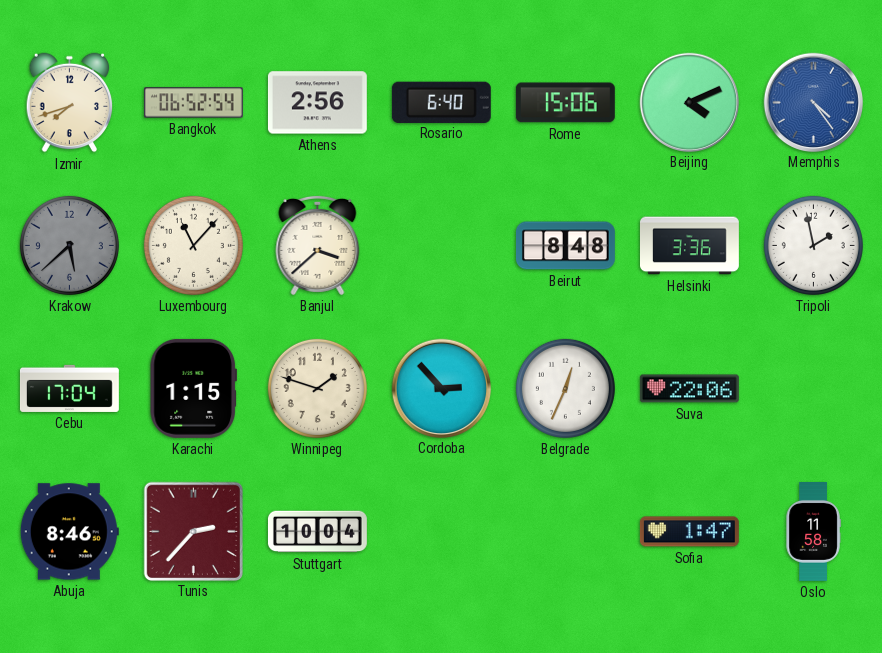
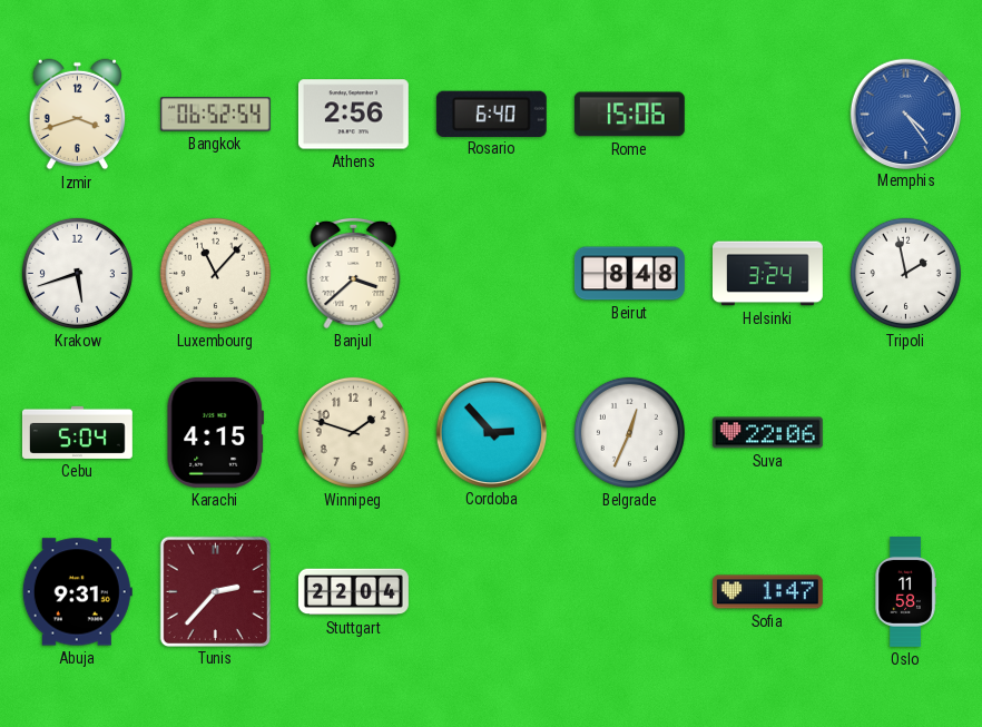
Izmir: 7:42 -> 3:42 (78, 115)
Beijing: 4:11 -> none (689, 102)
Krakow: 5:38 -> 5:42 (77, 273)
Krakow dial: grey -> white (77, 273)
Helsinki: 3:36 -> 3:24 (768, 274)
Cebu: 17:04 -> 5:04 (77, 432)
Karachi: 1:15 -> 4:15 (215, 432)
Abuja: 8:46 -> 9:31 (77, 592)
Stuttgart: 10:04 -> 22:04 (353, 592)
